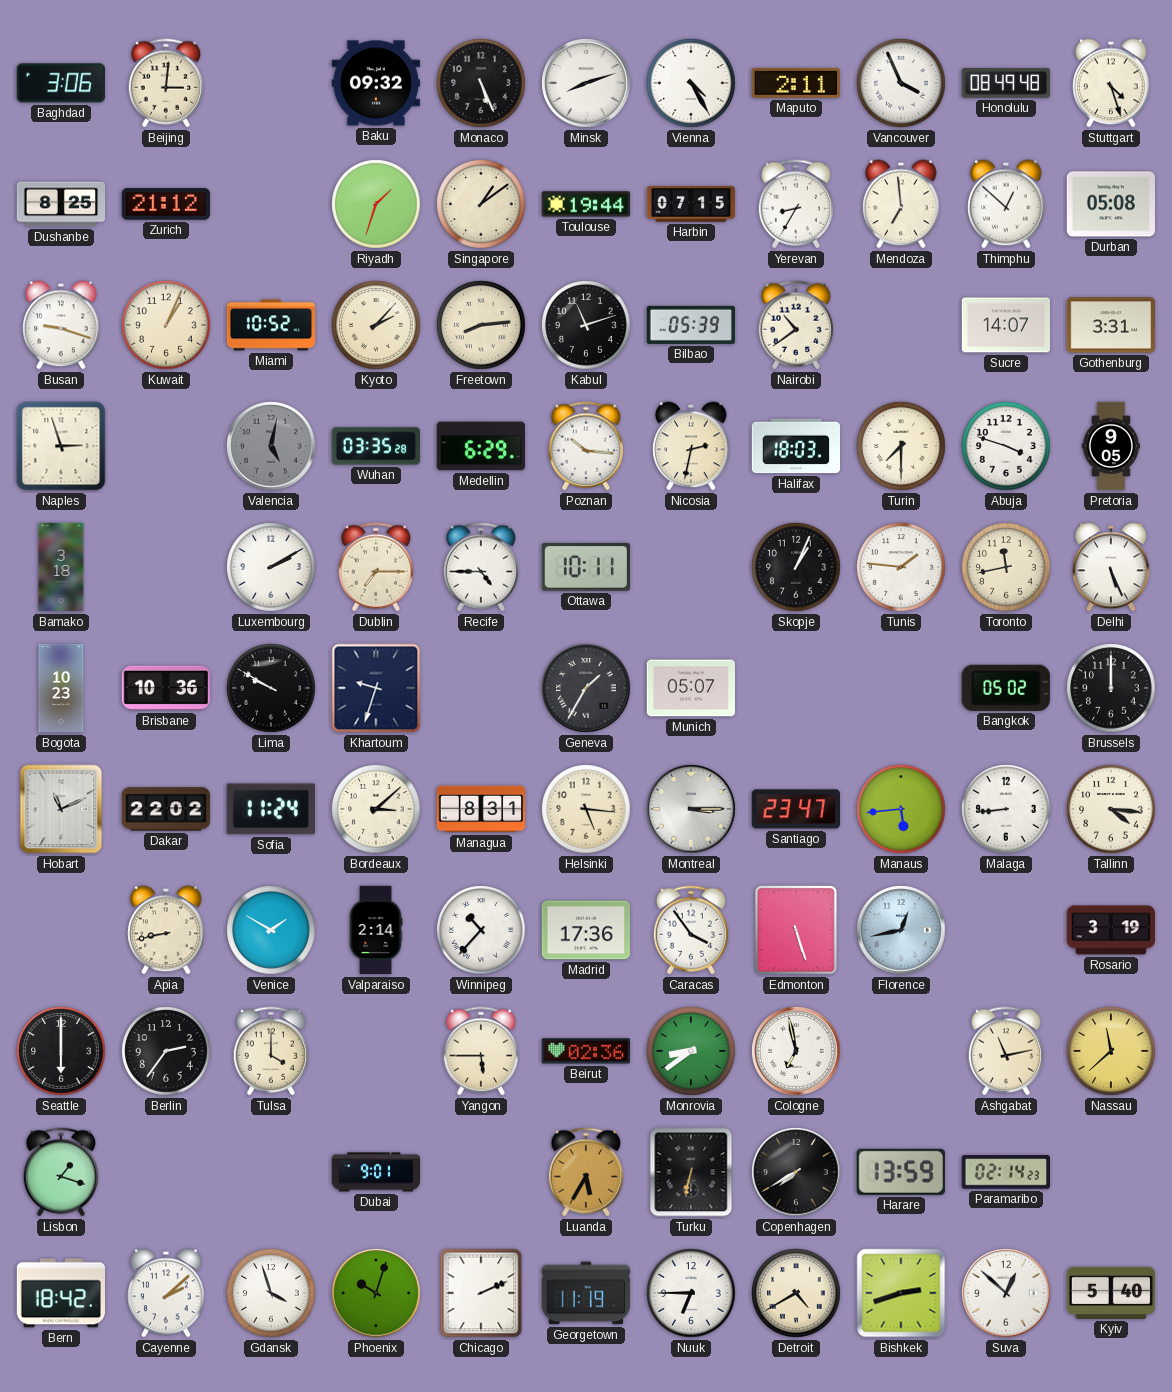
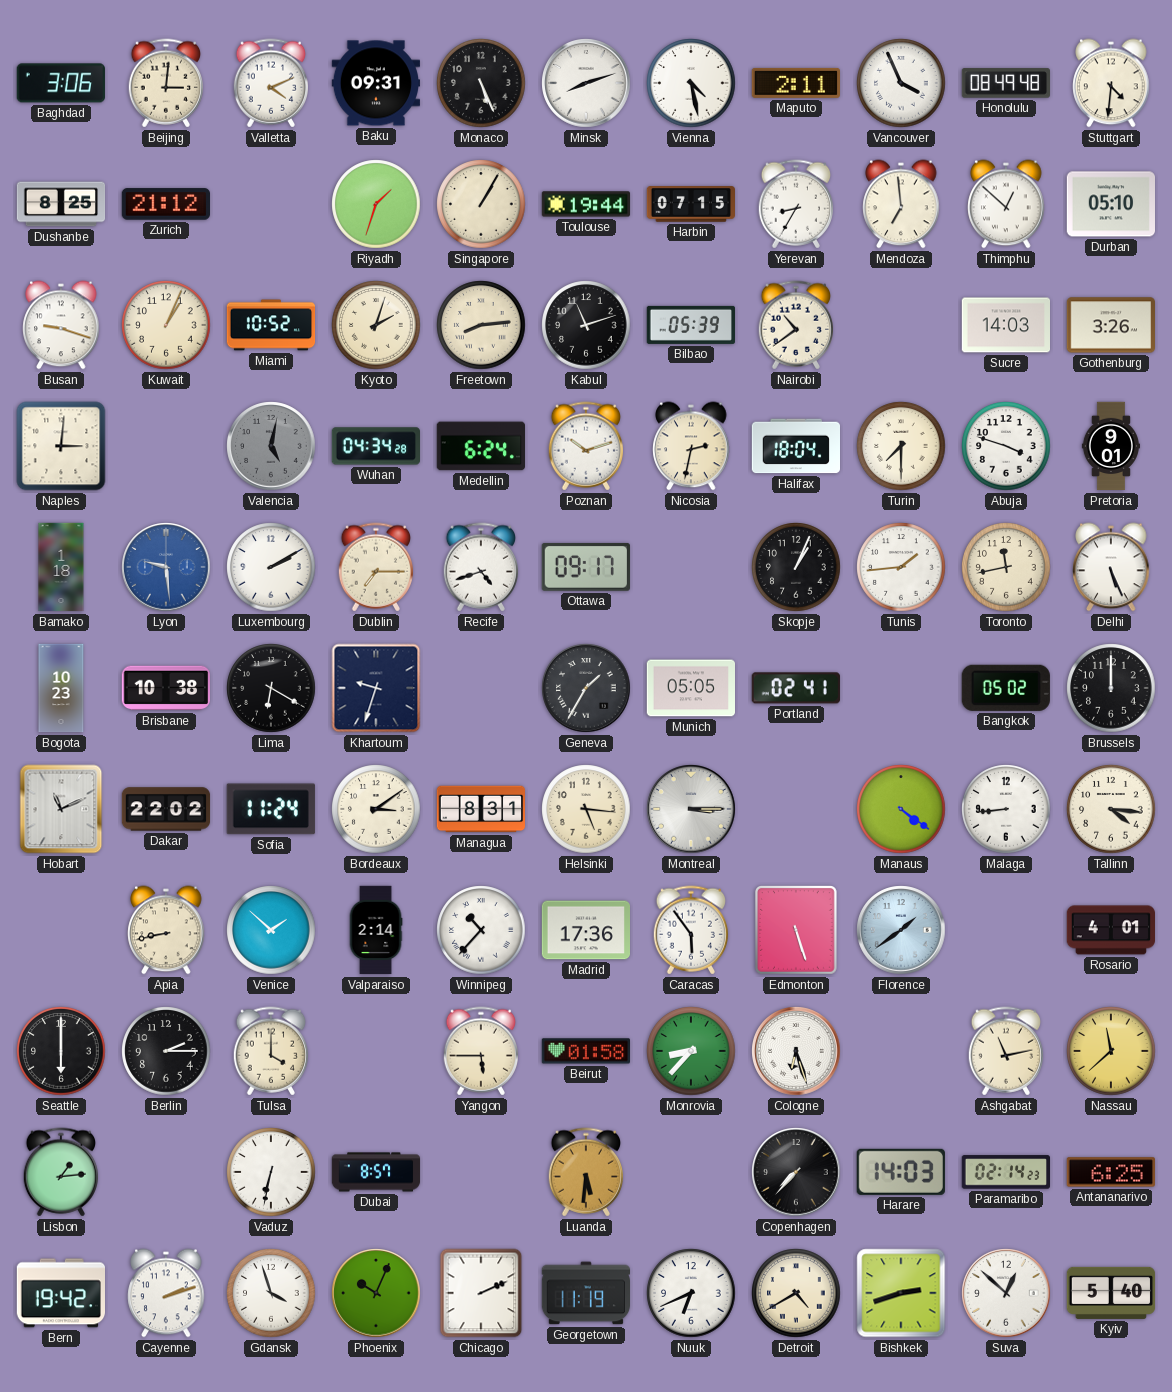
Valletta: none -> 4:11 (270, 83)
Baku: 09:32 -> 09:31 (375, 83)
Vienna: 4:25 -> 4:28 (691, 83)
Stuttgart: 4:27 -> 4:31 (1111, 83)
Singapore: 1:09 -> 1:05 (481, 204)
Durban: 05:08 -> 05:10 (1110, 204)
Kyoto: 2:07 -> 2:03 (376, 325)
Sucre: 14:07 -> 14:03 (1005, 325)
Gothenburg: 3:31 -> 3:26 (1110, 325)
Naples: 2:57 -> 3:01 (61, 446)
Wuhan: 03:35 -> 04:34 (375, 446)
Medellin: 6:29 -> 6:24 (480, 446)
Poznan: 10:16 -> 10:12 (585, 446)
Halifax: 18:03 -> 18:04 (795, 446)
Pretoria: 9:05 -> 9:01 (1110, 446)
Bamako: 3:18 -> 1:18 (61, 567)
Lyon: none -> 9:29 (166, 567)
Recife: 4:45 -> 4:42 (480, 567)
Ottawa: 10:11 -> 09:17 (586, 567)
Tunis: 1:46 -> 1:44 (901, 567)
Brisbane: 10:36 -> 10:38 (165, 688)
Lima: 9:50 -> 6:20 (271, 688)
Munich: 05:07 -> 05:05 (690, 688)
Portland: none -> 02:41 (796, 688)
Bordeaux: 3:08 -> 3:09 (376, 809)
Santiago: 23:47 -> none (795, 809)
Manaus: 5:44 -> 4:21 (901, 809)
Venice: 1:50 -> 1:52 (271, 930)
Caracas: 3:54 -> 5:54 (690, 930)
Florence: 12:43 -> 1:39 (901, 930)
Rosario: 3:19 -> 4:01 (1110, 930)
Berlin: 2:36 -> 2:15 (166, 1051)
Beirut: 02:36 -> 01:58 (585, 1051)
Monrovia: 8:39 -> 8:37 (691, 1051)
Cologne: 6:58 -> 6:27 (796, 1051)
Lisbon: 1:18 -> 1:14 (60, 1172)
Vaduz: none -> 6:32 (271, 1172)
Dubai: 9:01 -> 8:57 (376, 1172)
Luanda: 5:35 -> 5:31 (585, 1172)
Turku: 6:32 -> none (691, 1172)
Copenhagen: 7:40 -> 7:37 (796, 1172)
Harare: 13:59 -> 14:03 (901, 1172)
Antananarivo: none -> 6:25 (1110, 1172)
Bern: 18:42 -> 19:42 (60, 1293)
Cayenne: 2:08 -> 2:12 (166, 1293)
Phoenix: 10:03 -> 10:04 (376, 1293)
Nuuk: 6:45 -> 6:41 (691, 1293)
